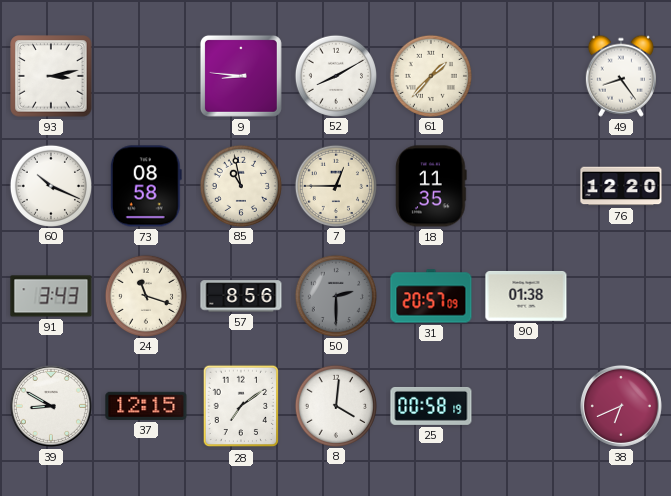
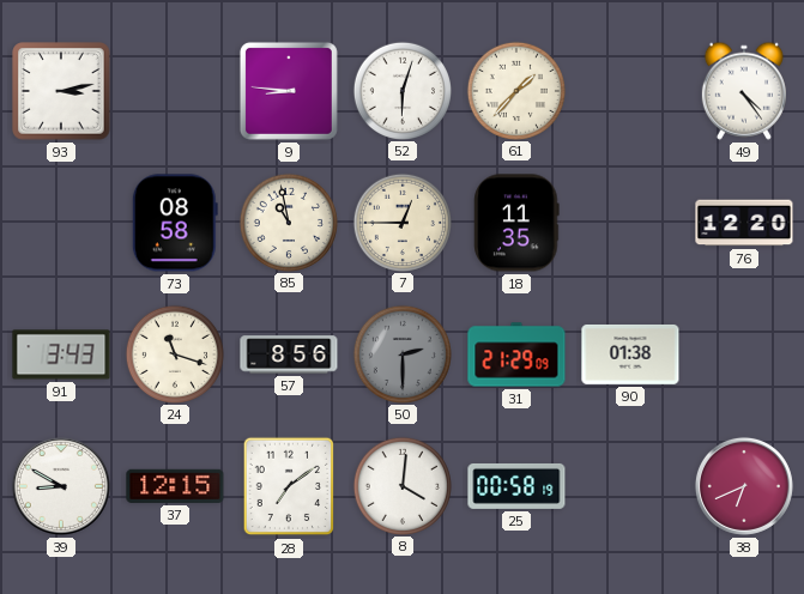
52: 8:10 -> 6:03 (401, 90)
49: 8:24 -> 4:24 (744, 91)
60: 10:19 -> none (50, 185)
31: 20:57 -> 21:29 (516, 354)
